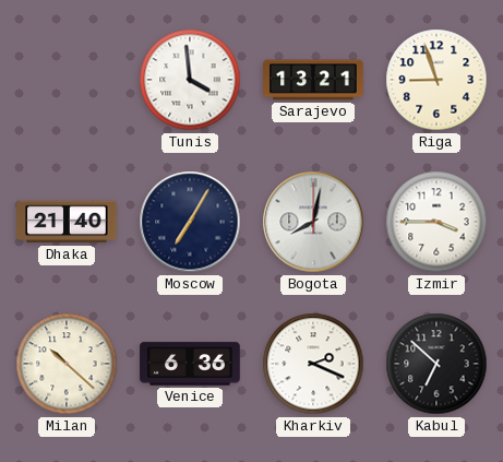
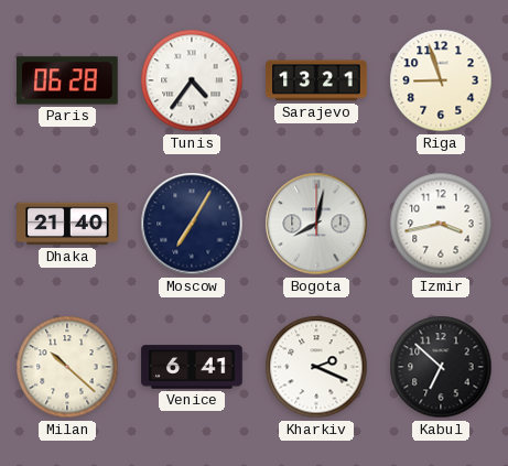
Paris: none -> 06:28 (67, 80)
Tunis: 3:59 -> 4:36 (192, 80)
Izmir: 3:45 -> 3:43 (441, 224)
Venice: 6:36 -> 6:41 (192, 367)
